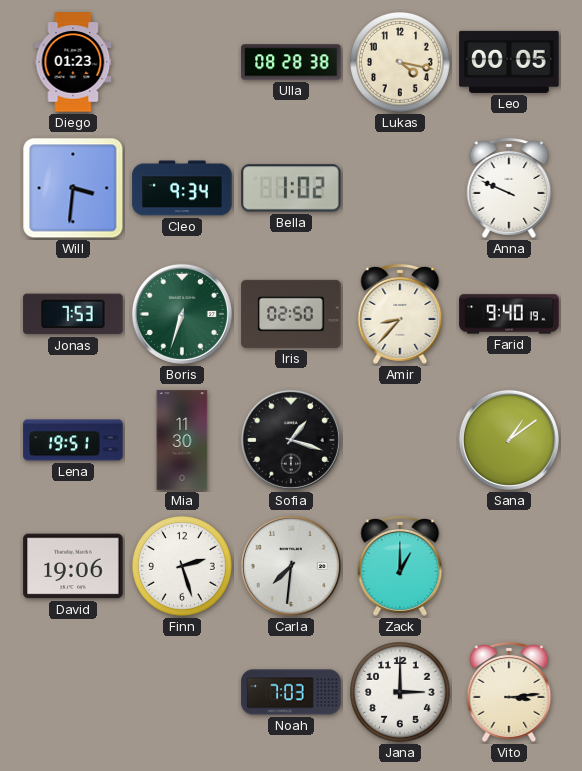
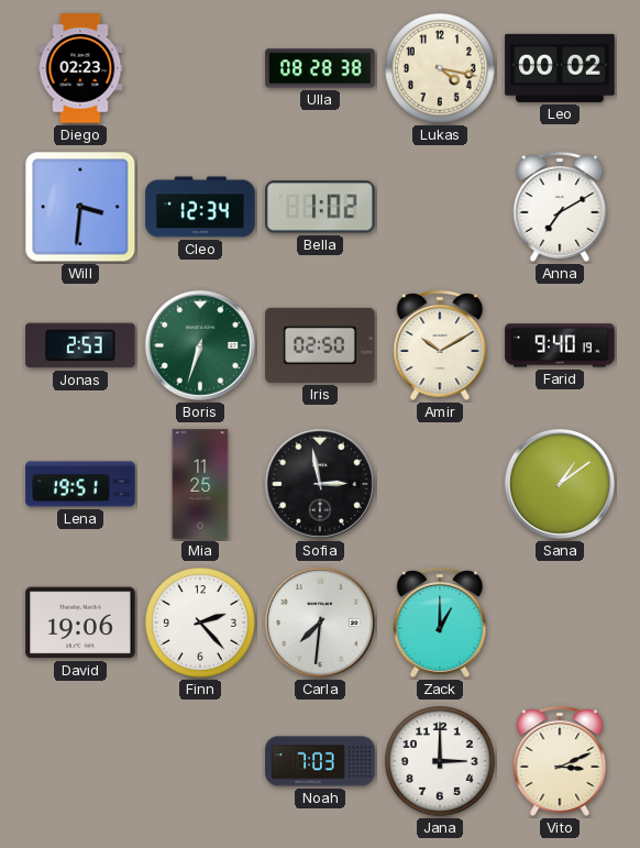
Diego: 01:23 -> 02:23 (80, 68)
Leo: 00:05 -> 00:02 (560, 68)
Cleo: 9:34 -> 12:34 (200, 207)
Anna: 9:49 -> 7:10 (560, 207)
Jonas: 7:53 -> 2:53 (80, 345)
Amir: 8:37 -> 10:10 (440, 345)
Mia: 11:30 -> 11:25 (200, 484)
Sofia: 1:18 -> 2:58 (320, 484)
Finn: 2:27 -> 2:23 (201, 624)
Vito: 3:14 -> 3:11 (560, 761)
